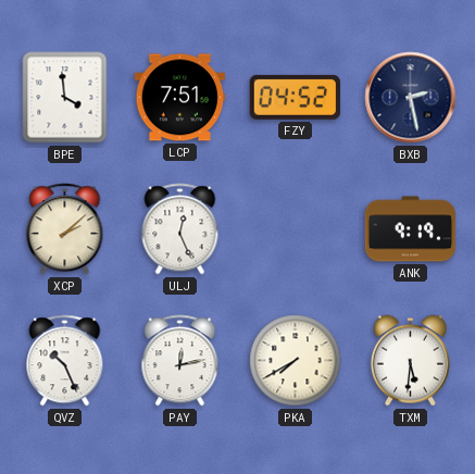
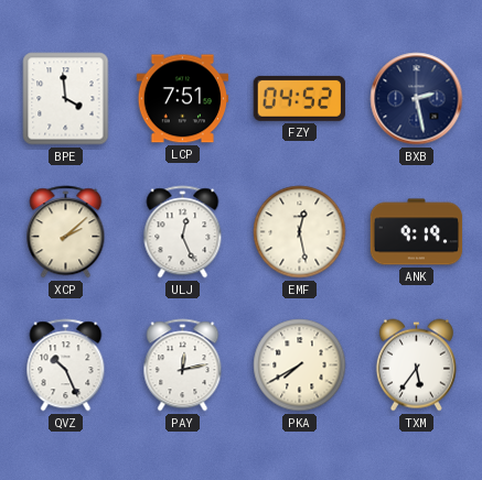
EMF: none -> 12:28 (300, 232)
TXM: 5:31 -> 5:36 (416, 366)
